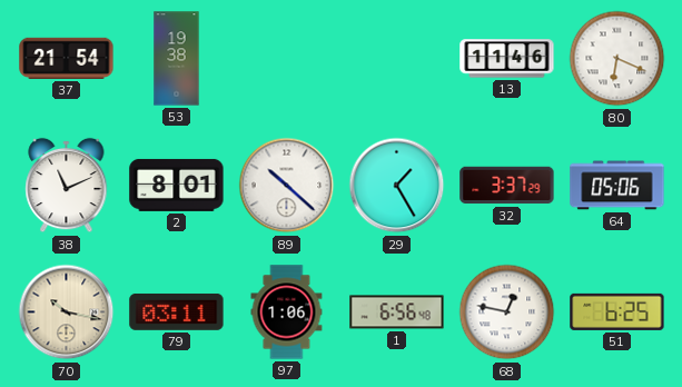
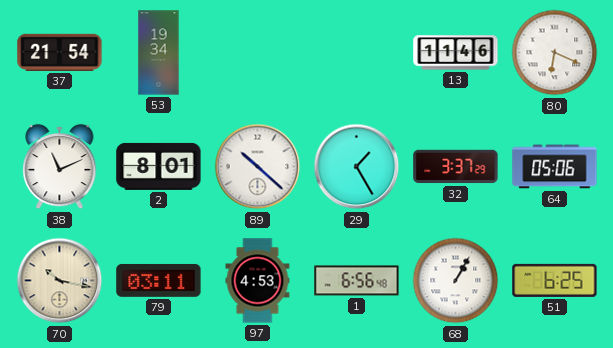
53: 19:38 -> 19:34 (159, 53)
97: 1:06 -> 4:53 (258, 281)
68: 12:47 -> 1:05 (456, 281)
